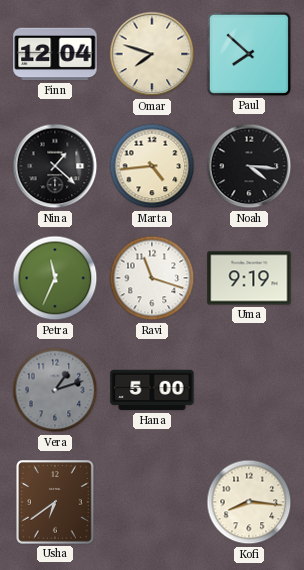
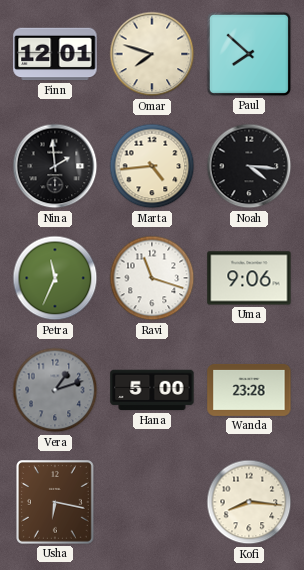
Finn: 12:04 -> 12:01 (55, 54)
Nina: 1:22 -> 1:59 (55, 166)
Uma: 9:19 -> 9:06 (249, 278)
Wanda: none -> 23:28 (249, 390)
Usha: 6:39 -> 6:17 (56, 503)
